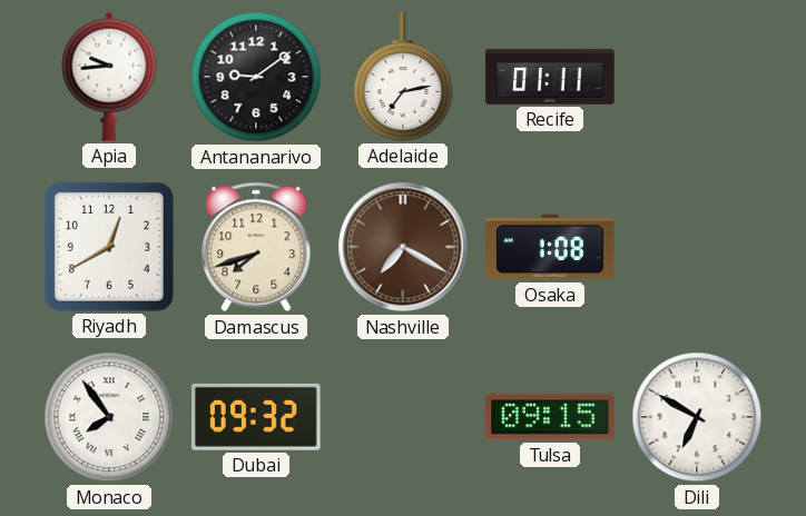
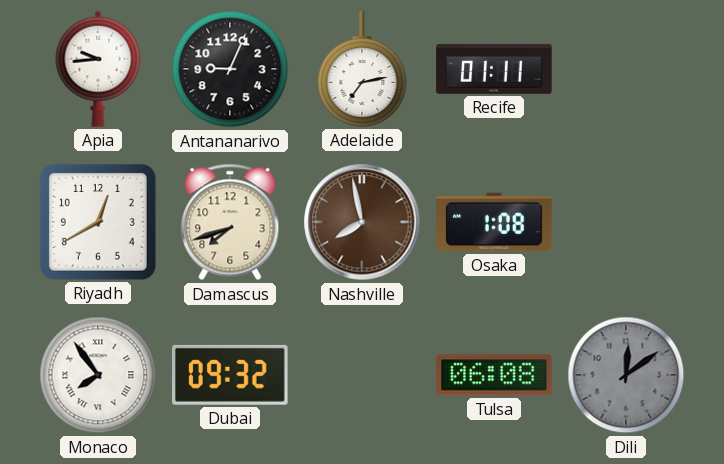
Antananarivo: 9:09 -> 9:04 (230, 69)
Nashville: 7:20 -> 7:58 (362, 222)
Tulsa: 09:15 -> 06:08 (494, 375)
Dili: 6:50 -> 12:09 (626, 375)
Dili dial: white -> grey (626, 375)
